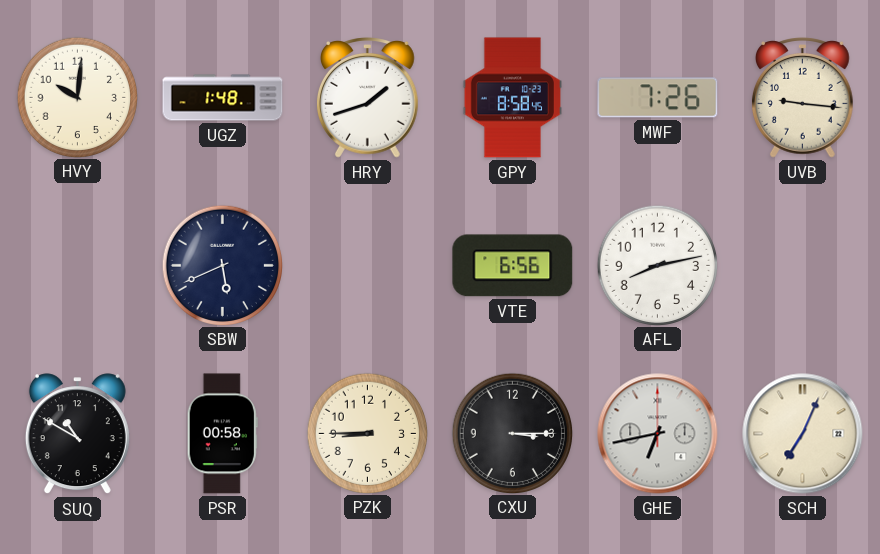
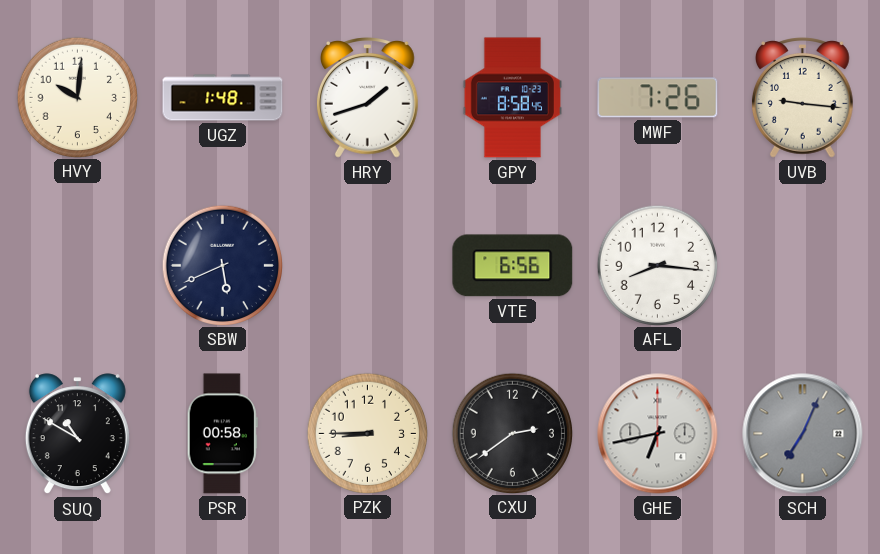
AFL: 8:13 -> 8:16 (657, 265)
CXU: 3:15 -> 2:39 (512, 433)
SCH dial: cream -> grey (803, 434)
